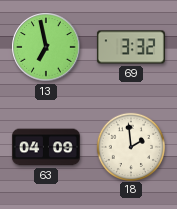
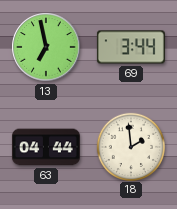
69: 3:32 -> 3:44 (131, 47)
63: 04:09 -> 04:44 (46, 147)
